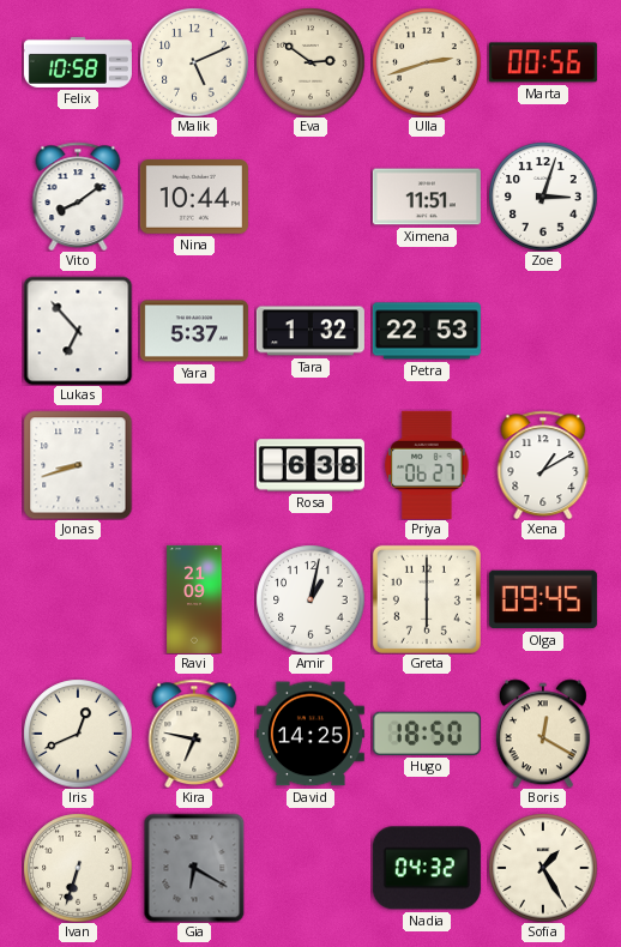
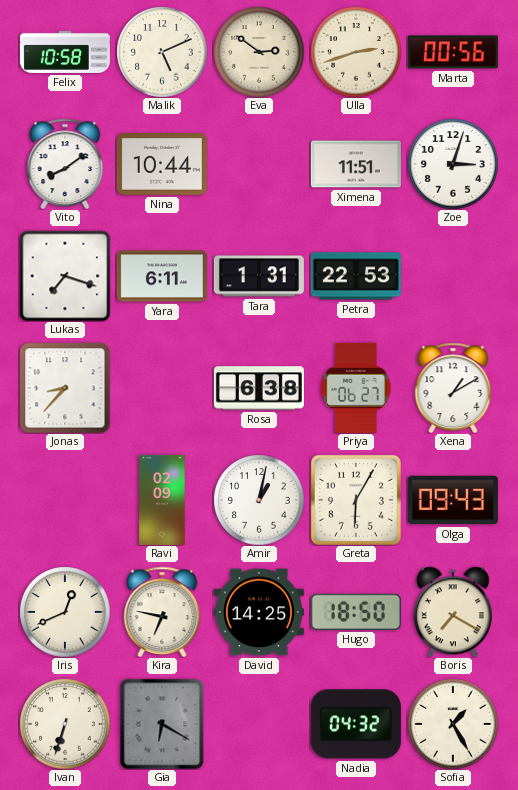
Lukas: 6:53 -> 7:18 (65, 276)
Yara: 5:37 -> 6:11 (162, 276)
Tara: 1:32 -> 1:31 (259, 276)
Jonas: 8:42 -> 8:37 (65, 388)
Ravi: 21:09 -> 02:09 (162, 500)
Greta: 6:00 -> 6:05 (356, 500)
Olga: 09:45 -> 09:43 (453, 500)
Boris: 12:20 -> 7:20 (453, 612)
